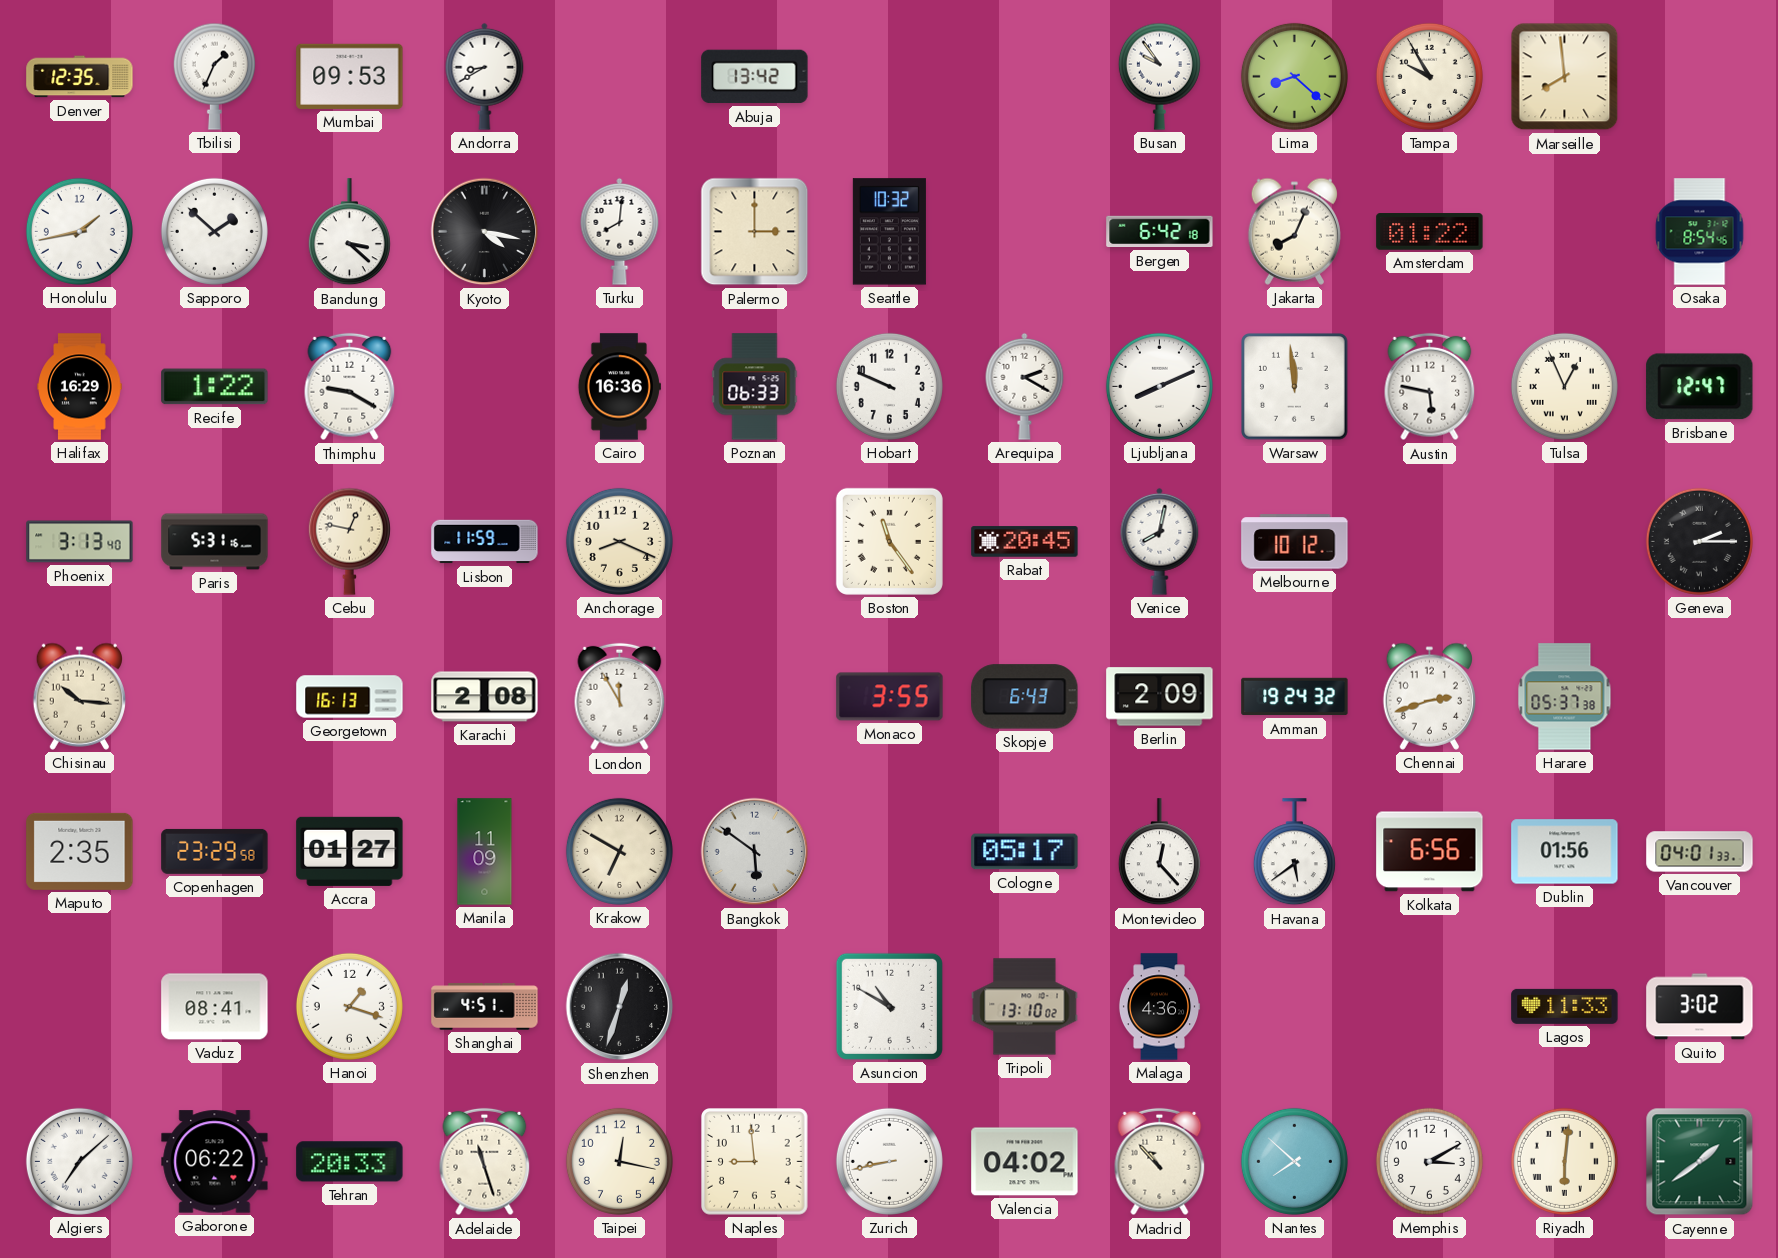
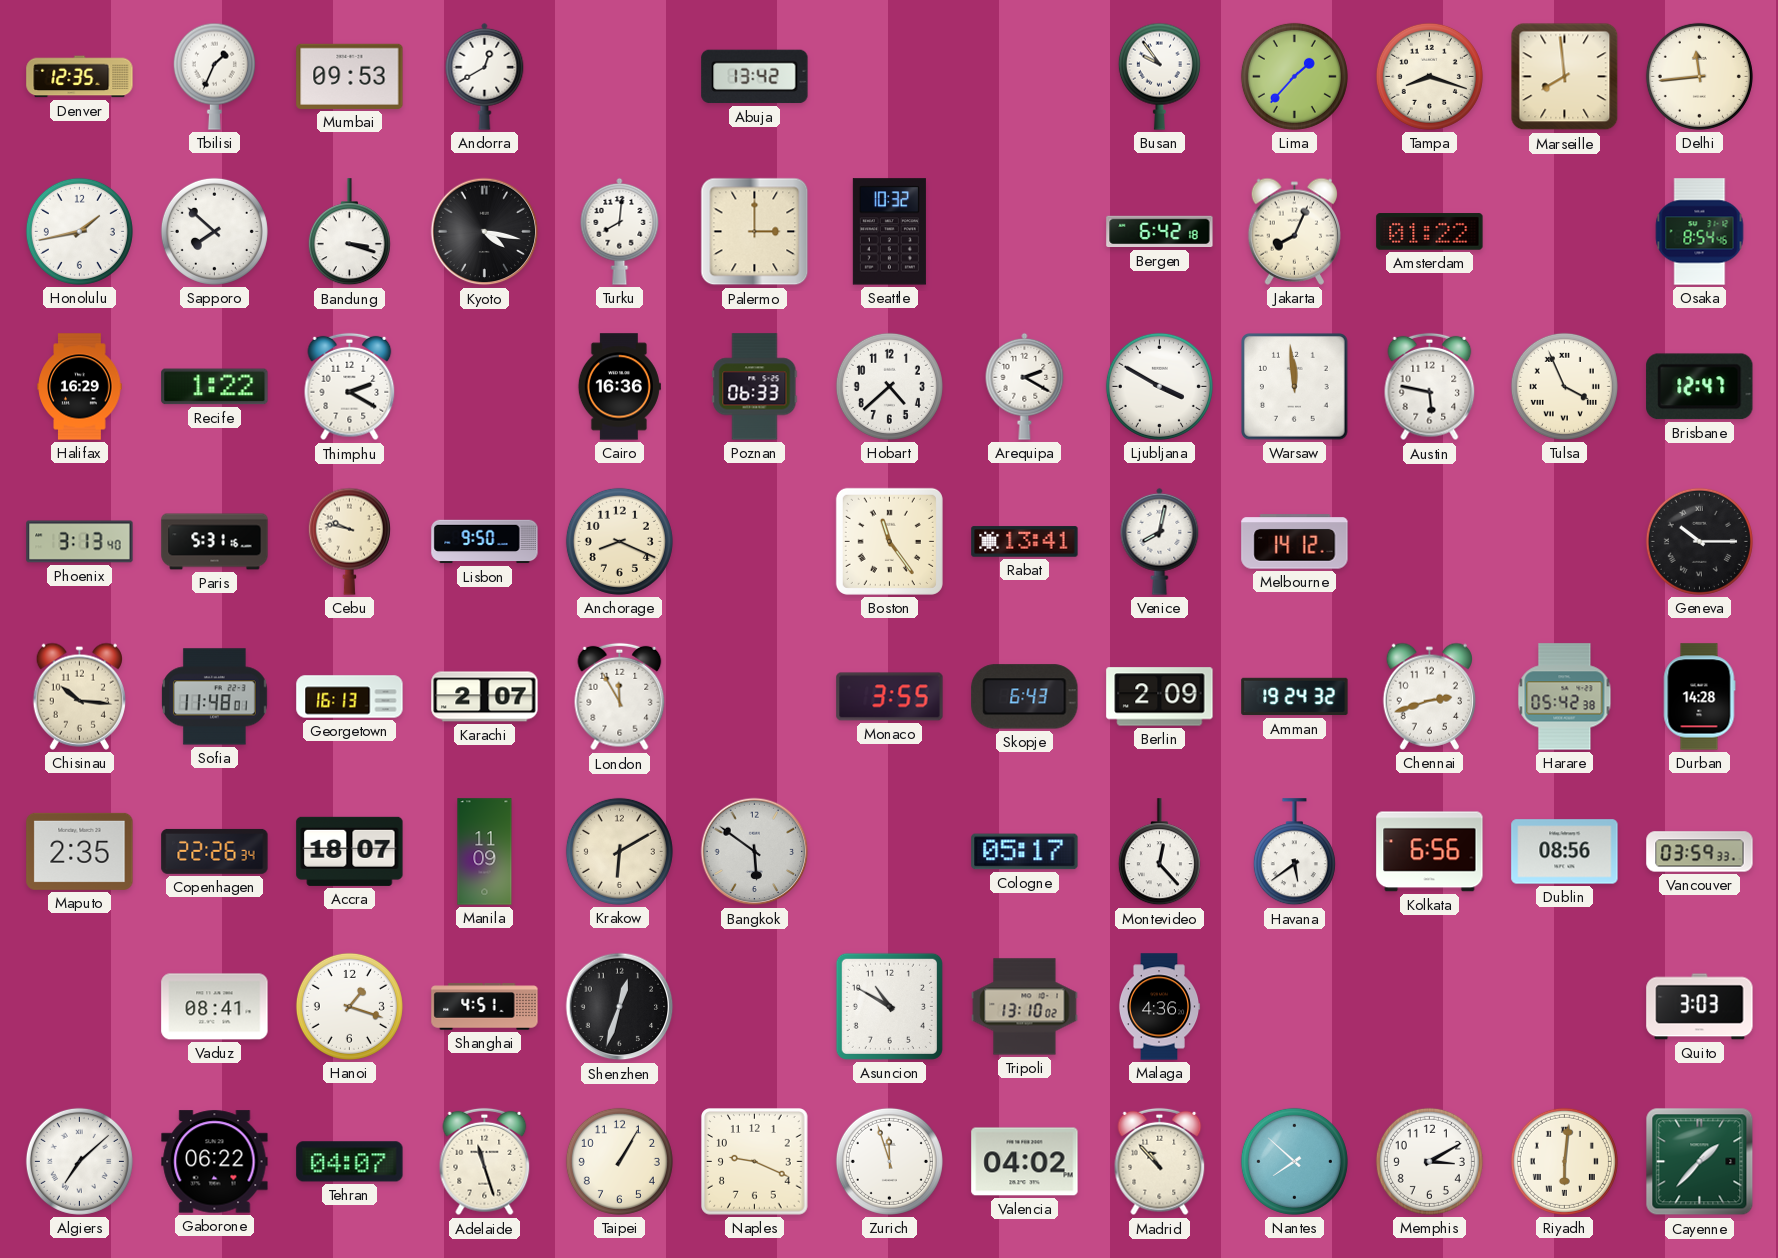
Andorra: 8:40 -> 12:40 (485, 76)
Lima: 8:22 -> 1:37 (1294, 76)
Tampa: 9:55 -> 8:18 (1429, 76)
Delhi: none -> 11:44 (1699, 76)
Sapporo: 1:52 -> 7:52 (214, 231)
Bandung: 3:22 -> 3:18 (349, 232)
Thimphu: 9:20 -> 2:20 (350, 387)
Hobart: 9:49 -> 4:38 (889, 386)
Ljubljana: 8:11 -> 3:50 (1159, 386)
Tulsa: 12:56 -> 3:56 (1564, 386)
Cebu: 12:47 -> 9:47 (349, 541)
Lisbon: 11:59 -> 9:50 (485, 542)
Rabat: 20:45 -> 13:41 (1025, 542)
Melbourne: 10:12 -> 14:12 (1295, 542)
Geneva: 2:15 -> 10:15 (1699, 541)
Sofia: none -> 11:48 (215, 697)
Karachi: 2:08 -> 2:07 (485, 697)
Harare: 05:37 -> 05:42 (1565, 697)
Durban: none -> 14:28 (1699, 697)
Copenhagen: 23:29 -> 22:26 (215, 851)
Accra: 01:27 -> 18:07 (350, 851)
Krakow: 6:50 -> 6:10 (619, 851)
Dublin: 01:56 -> 08:56 (1565, 852)
Vancouver: 04:01 -> 03:59 (1700, 852)
Lagos: 11:33 -> none (1565, 1006)
Quito: 3:02 -> 3:03 (1700, 1007)
Tehran: 20:33 -> 04:07 (350, 1162)
Taipei: 12:17 -> 1:05 (619, 1161)
Naples: 8:59 -> 9:19 (755, 1162)
Zurich: 8:43 -> 11:57 (889, 1161)
Cayenne: 1:39 -> 1:37 (1700, 1162)
